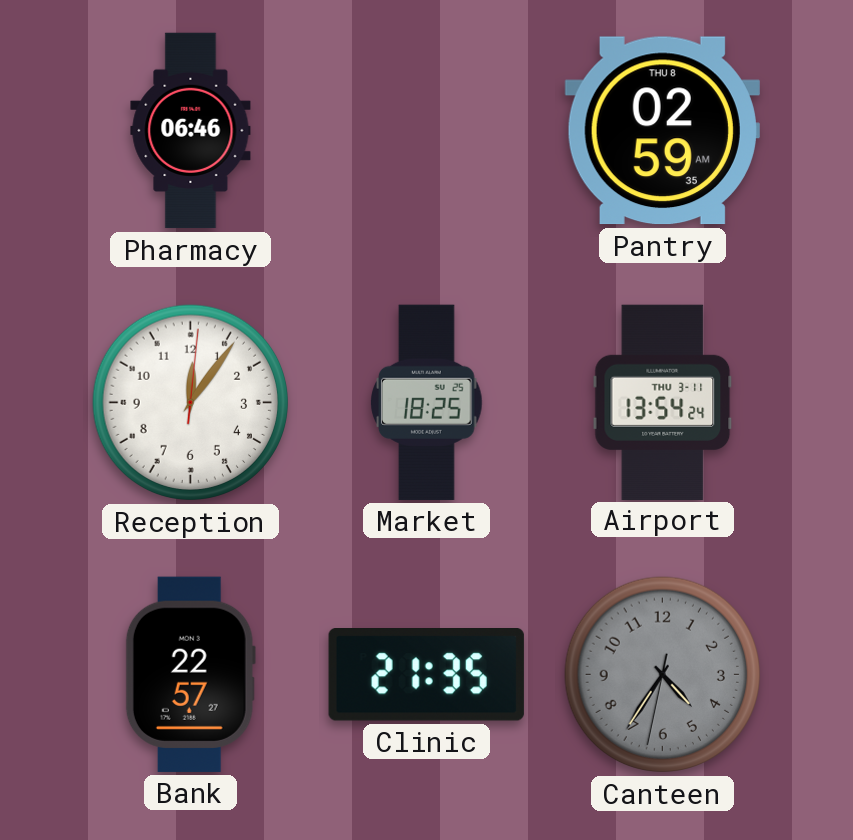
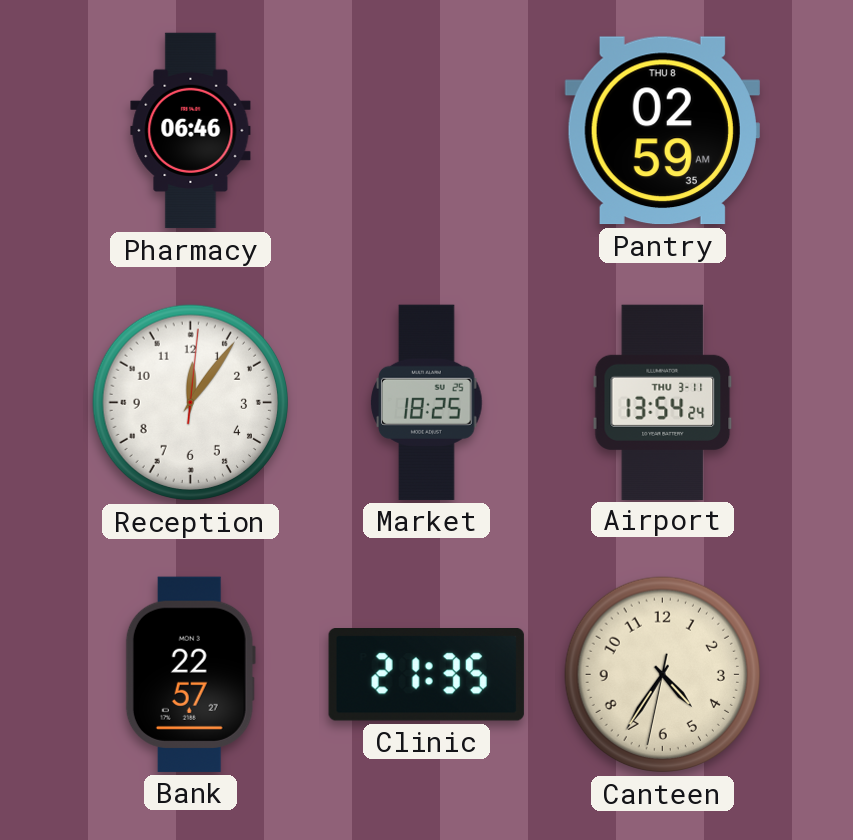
Canteen dial: grey -> cream (663, 675)
